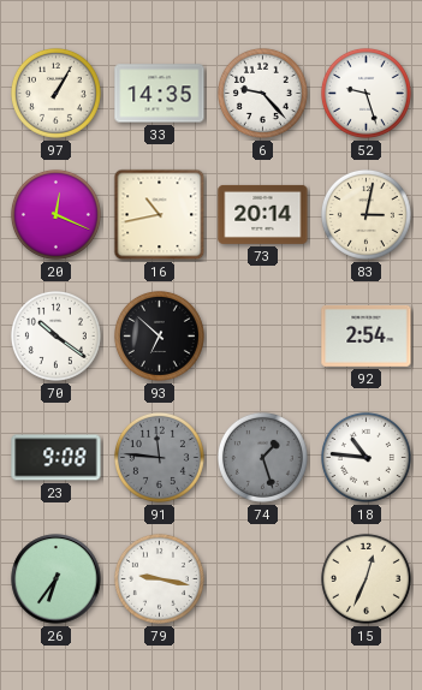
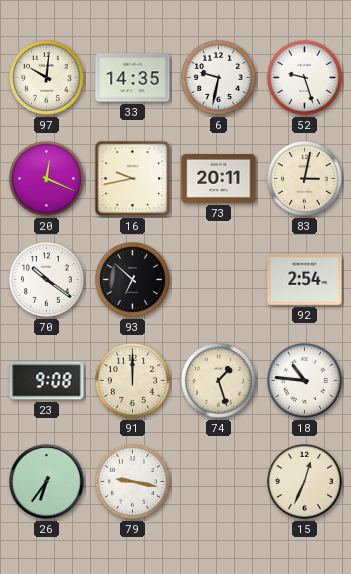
97: 1:05 -> 10:01 (46, 77)
6: 9:23 -> 9:32 (218, 77)
16: 10:43 -> 9:43 (133, 179)
73: 20:14 -> 20:11 (219, 178)
91: 11:46 -> 12:00 (132, 380)
91 dial: grey -> cream (132, 380)
74 dial: grey -> cream (218, 380)
